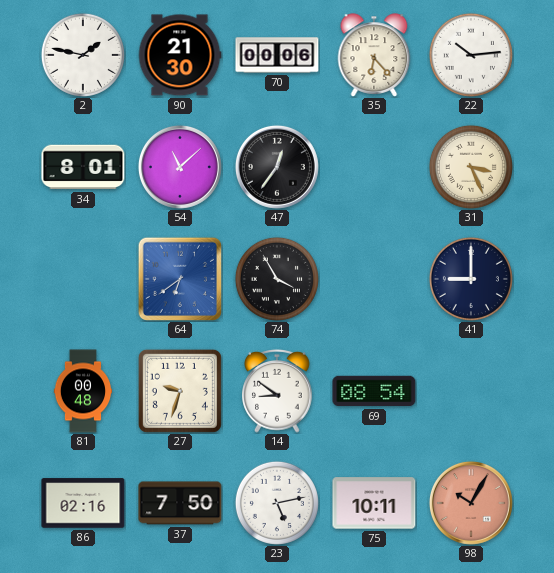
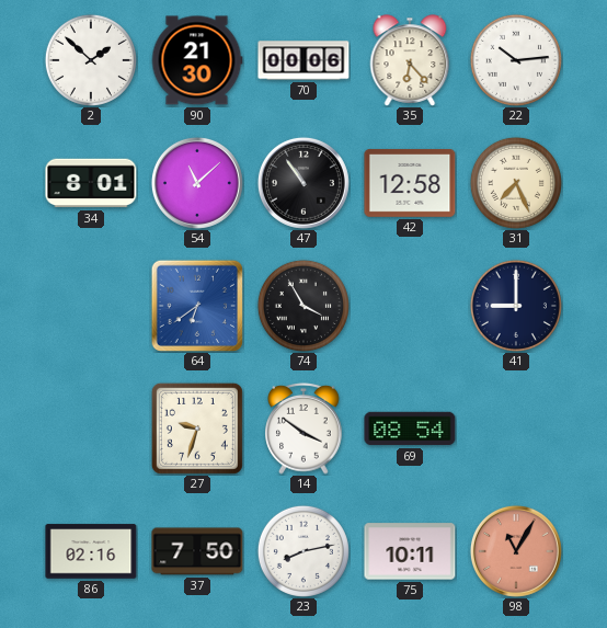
2: 1:47 -> 1:52 (91, 60)
47: 12:36 -> 10:54 (303, 183)
42: none -> 12:58 (410, 183)
31: 3:26 -> 7:26 (516, 183)
81: 00:48 -> none (83, 391)
14: 8:51 -> 3:51 (303, 430)
23: 5:13 -> 8:13 (303, 551)
98: 10:05 -> 11:05 (516, 551)
